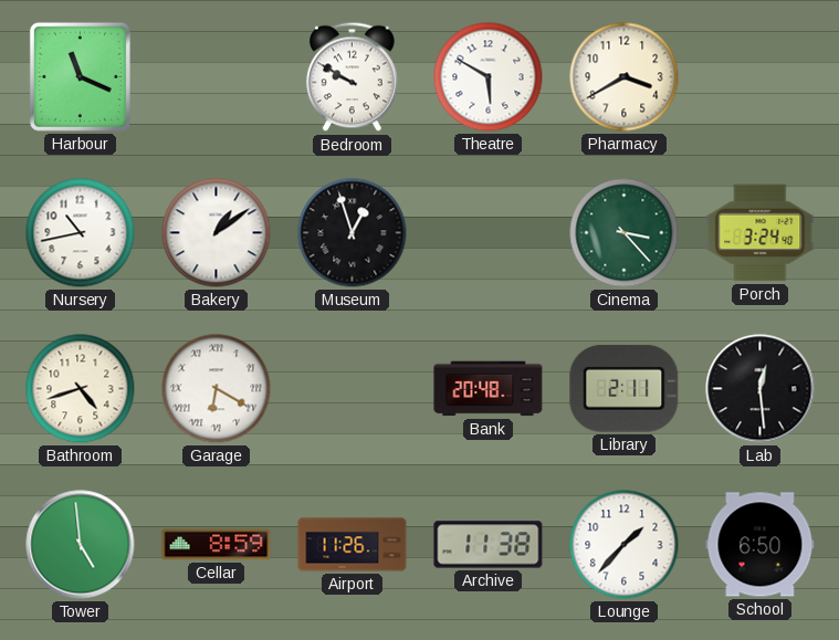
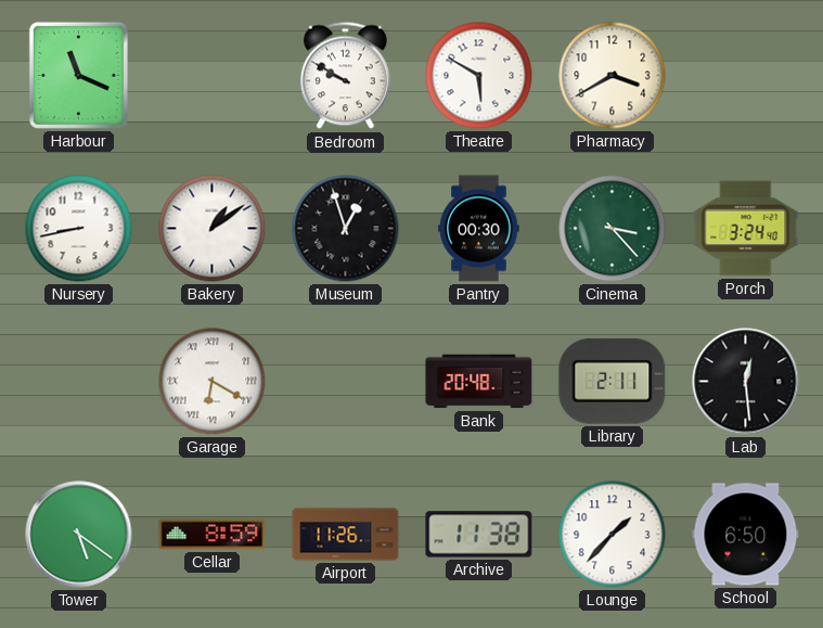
Nursery: 10:43 -> 8:43 (79, 229)
Pantry: none -> 00:30 (479, 229)
Bathroom: 4:42 -> none (81, 389)
Tower: 4:59 -> 5:21 (79, 535)
